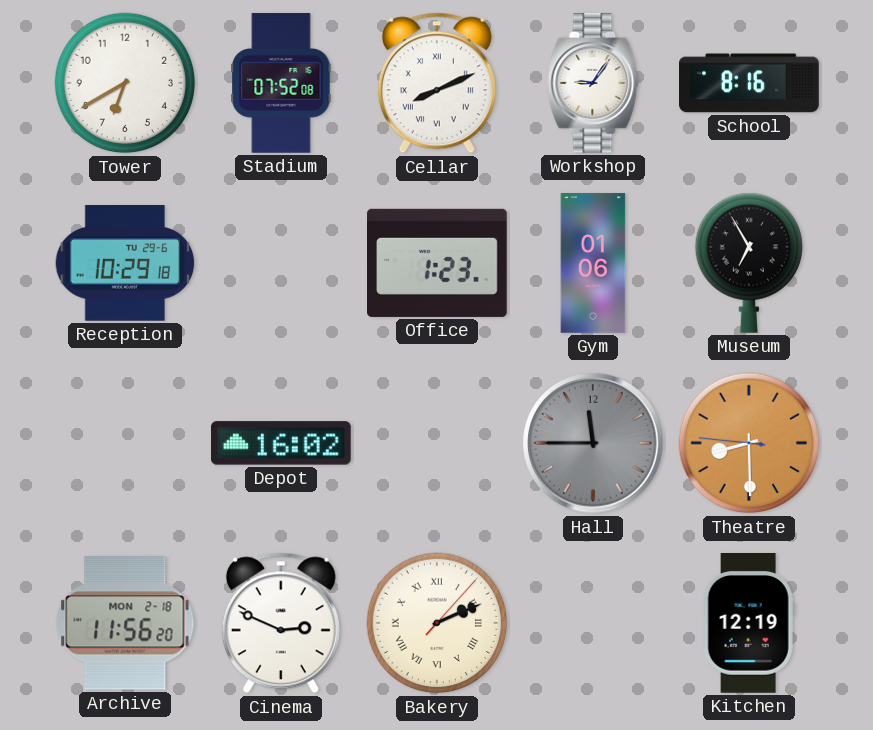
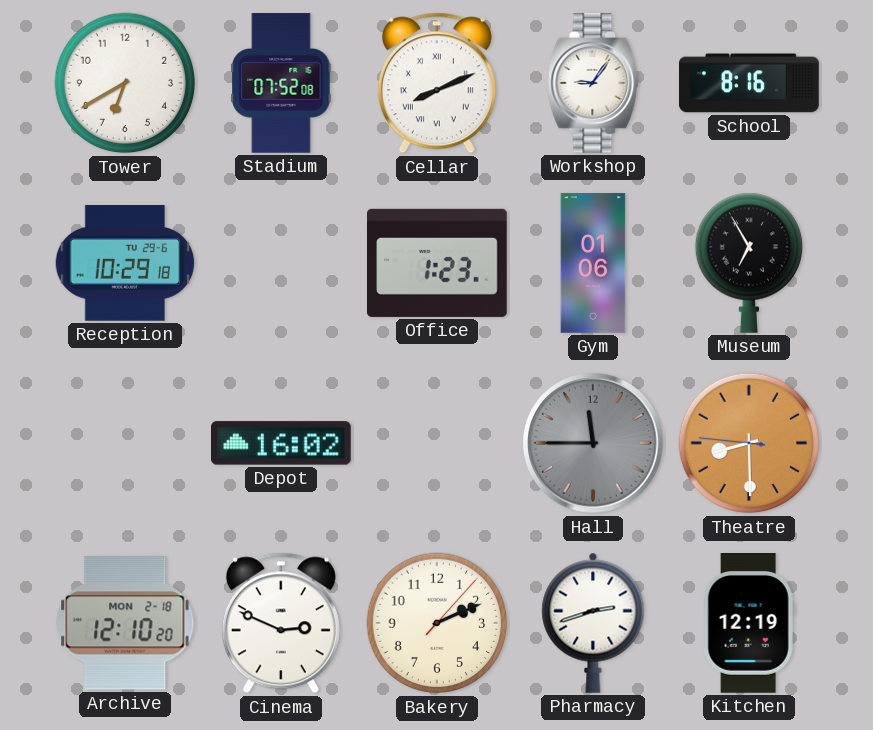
Archive: 11:56 -> 12:10 (125, 623)
Bakery numerals: Roman -> Arabic (437, 623)
Pharmacy: none -> 2:42 (593, 623)
